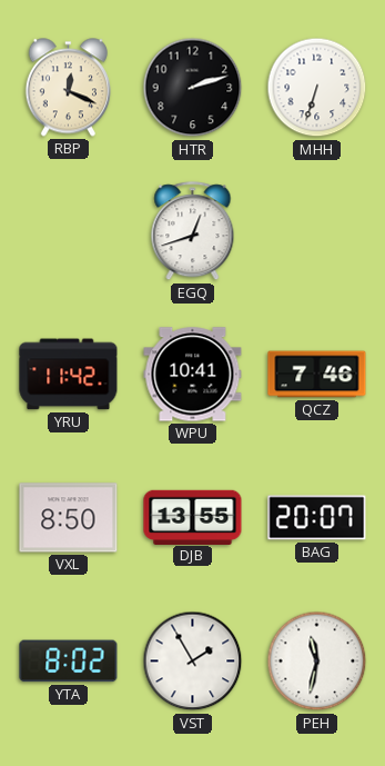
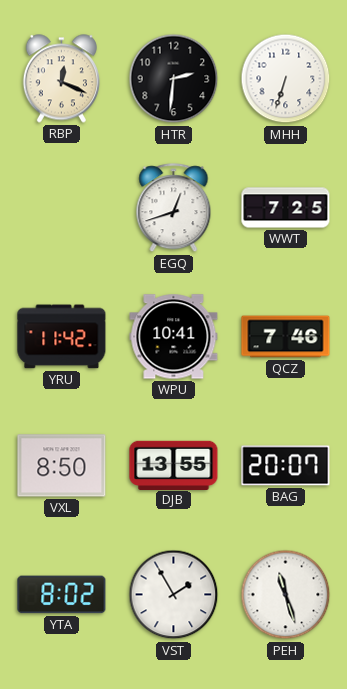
HTR: 2:12 -> 2:31 (174, 79)
WWT: none -> 7:25 (286, 208)
PEH: 11:32 -> 11:27 (286, 595)
